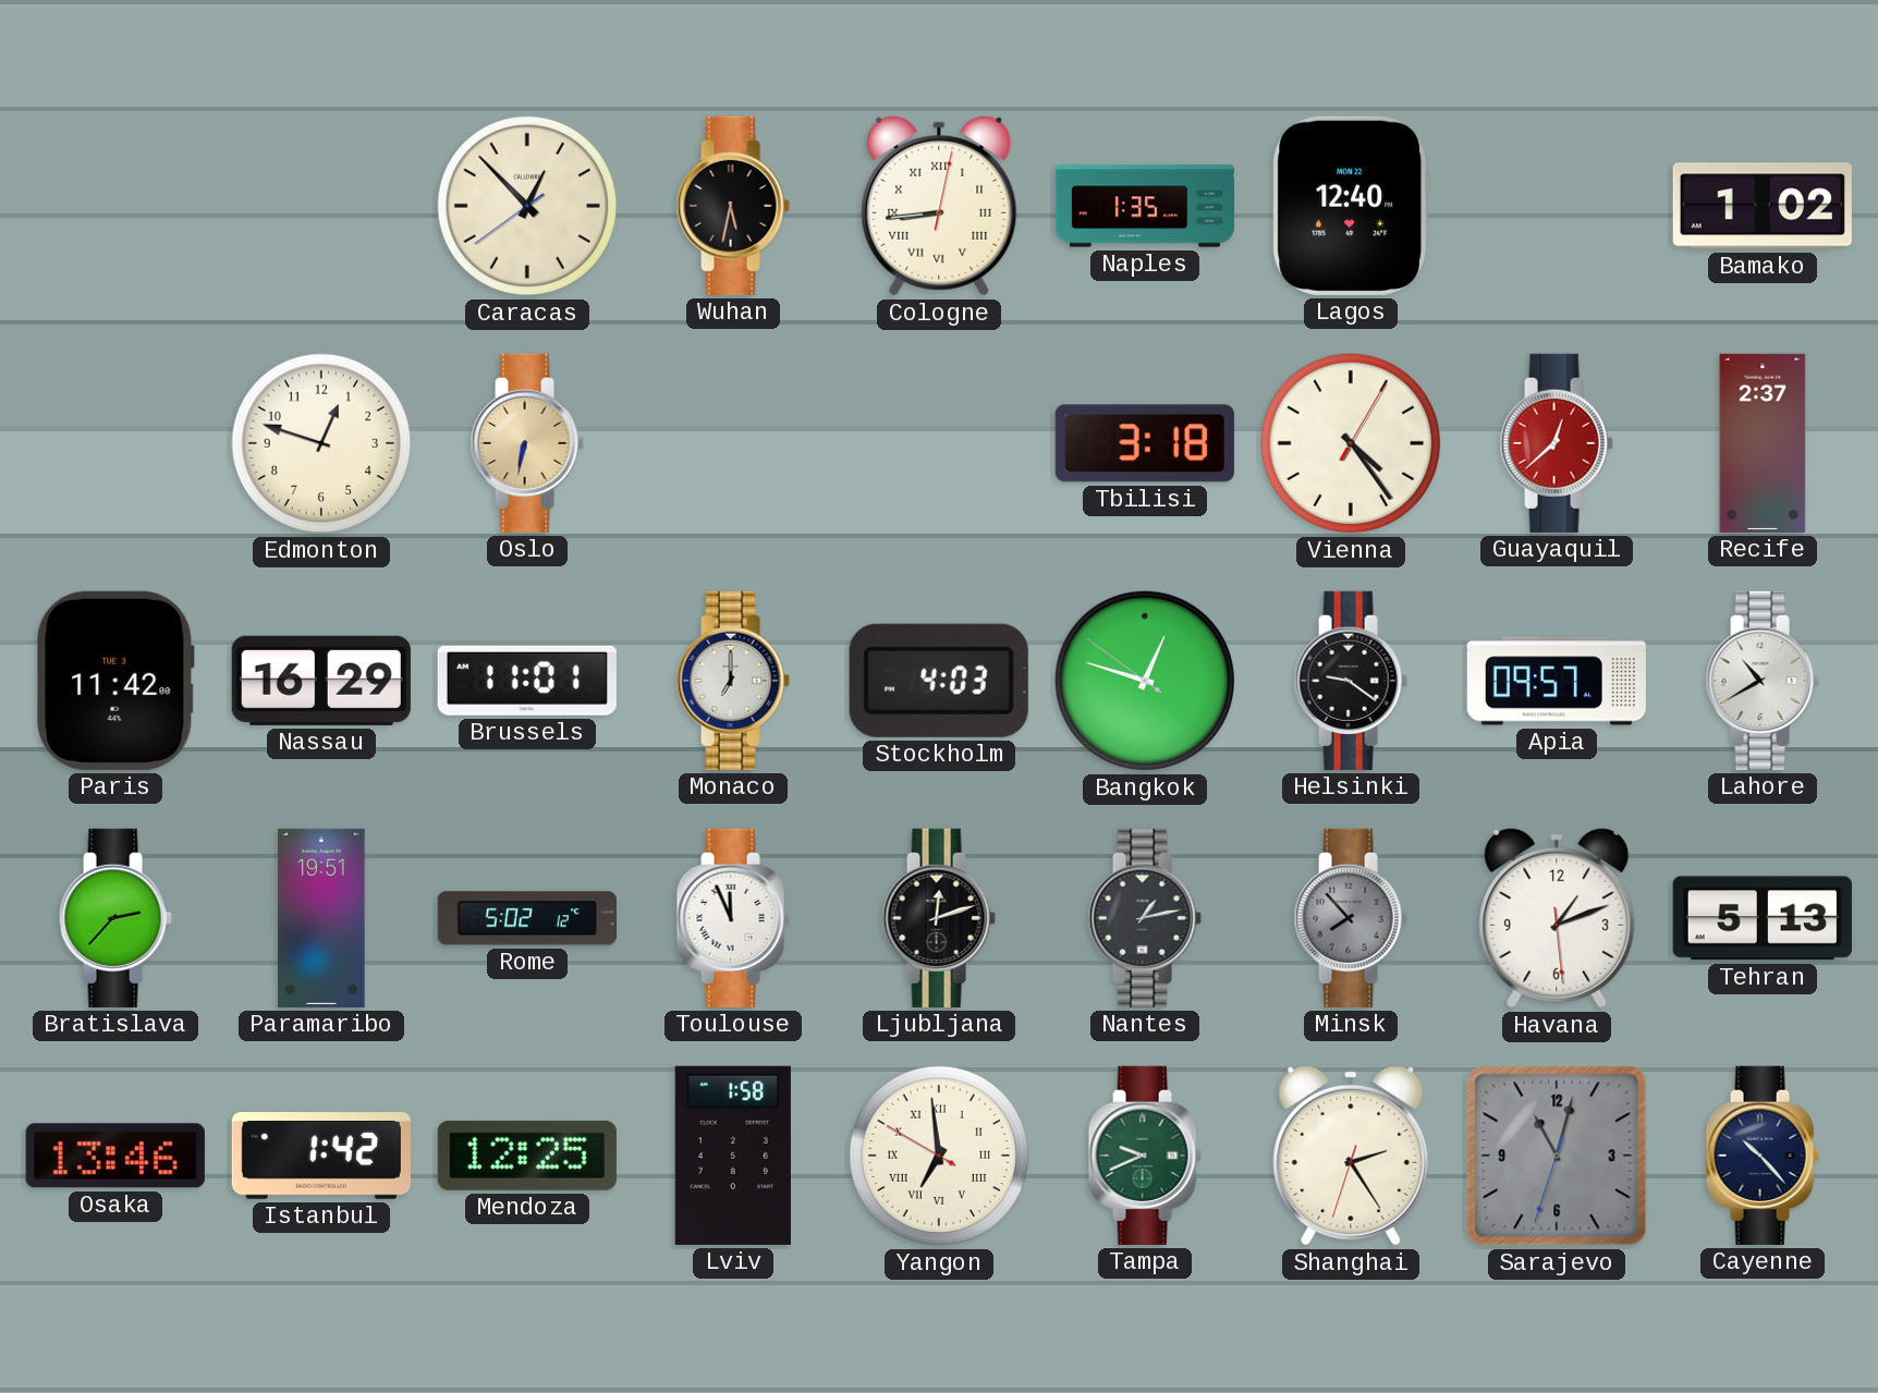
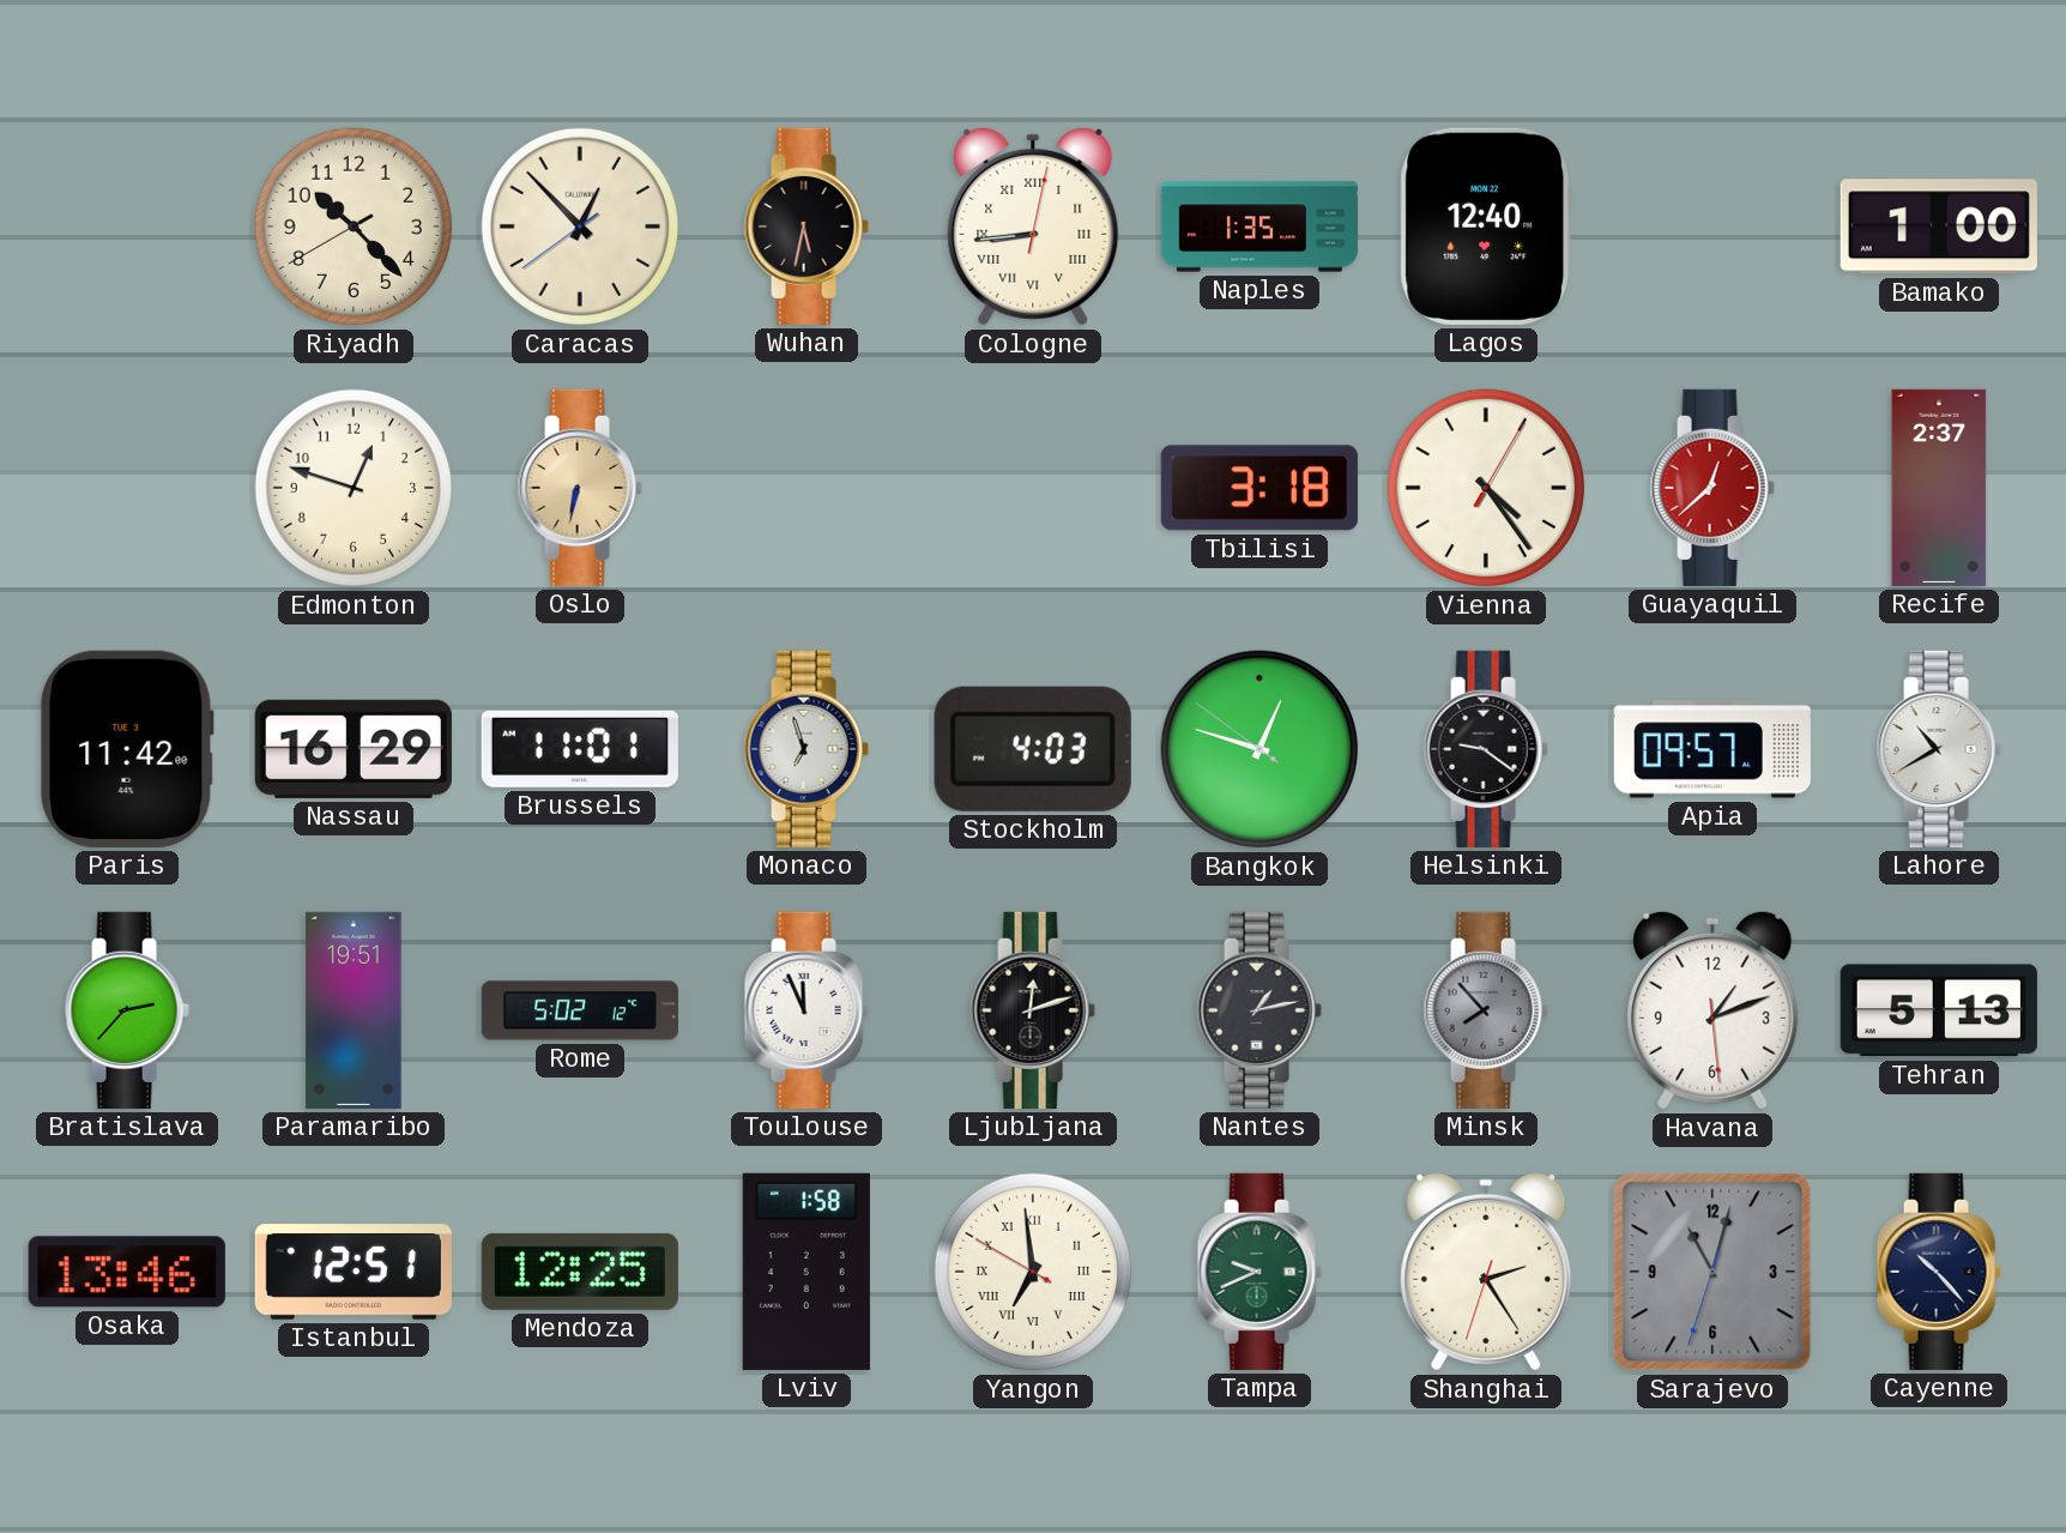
Riyadh: none -> 10:22 (354, 227)
Bamako: 1:02 -> 1:00 (1939, 227)
Monaco: 7:00 -> 6:57 (807, 749)
Istanbul: 1:42 -> 12:51 (354, 1272)
